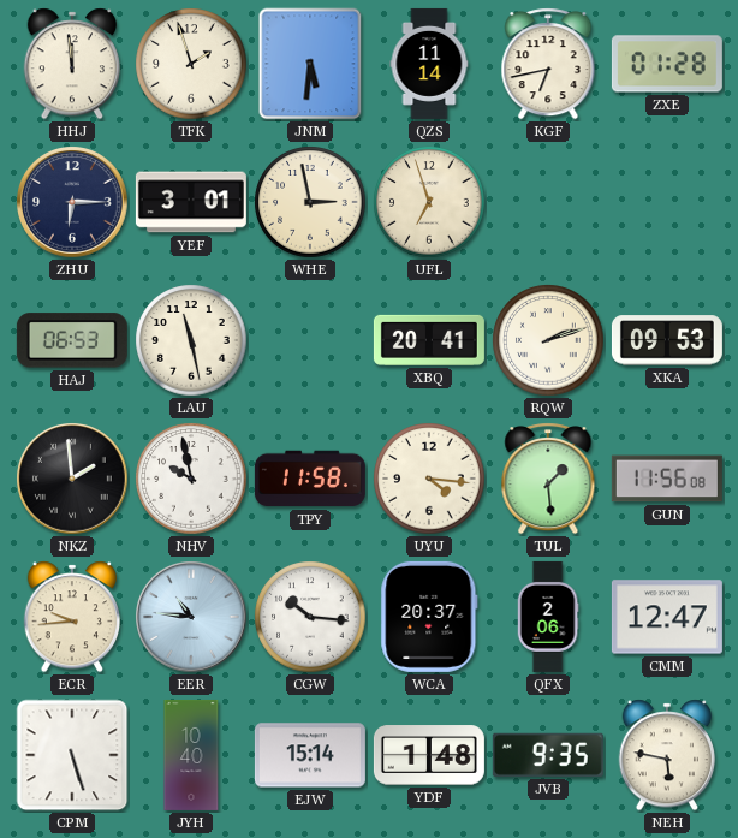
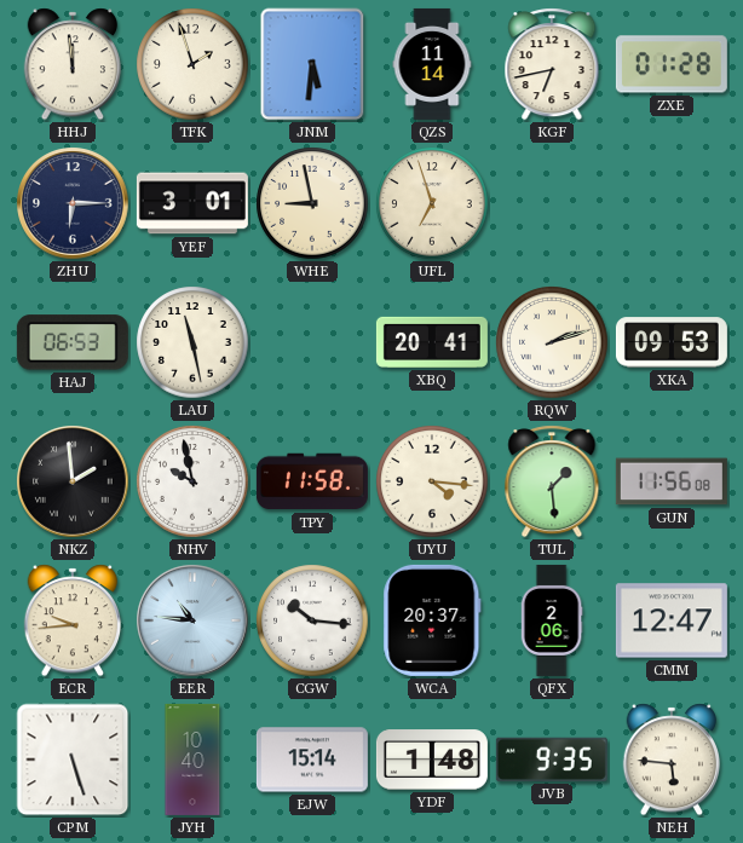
WHE: 2:58 -> 8:58 (312, 203)
NEH: 5:47 -> 5:46 (672, 760)
